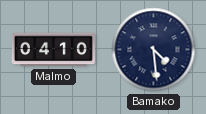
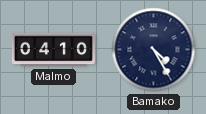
Bamako: 4:29 -> 4:25 (154, 50)
